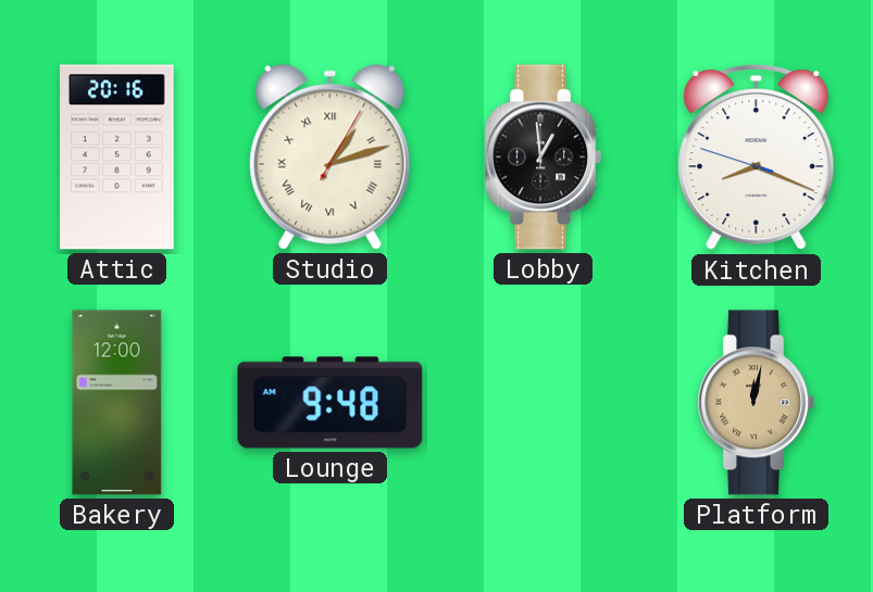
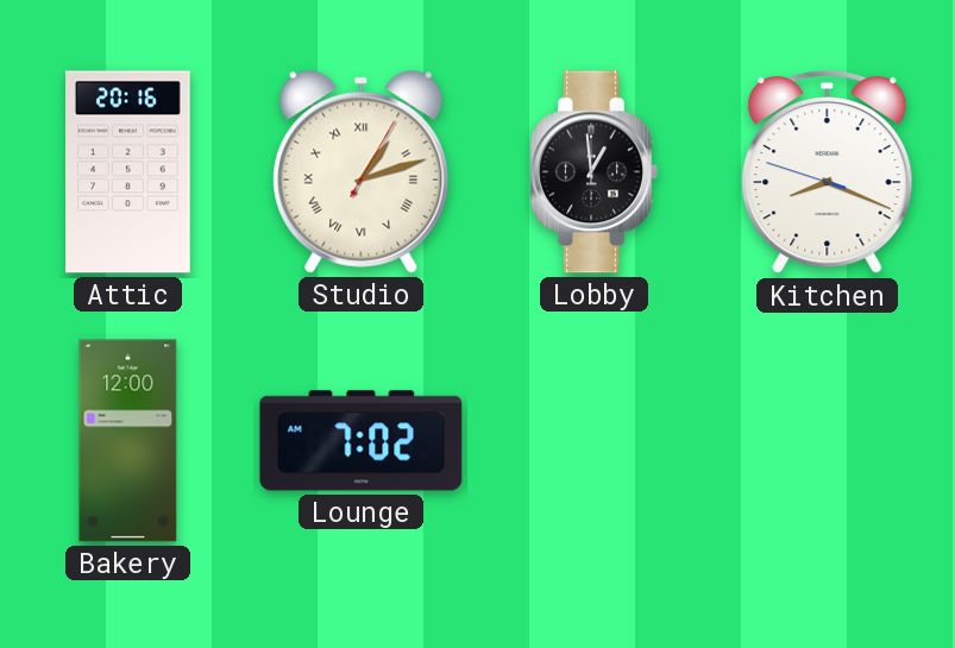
Lounge: 9:48 -> 7:02 (362, 441)
Platform: 12:02 -> none (756, 403)
